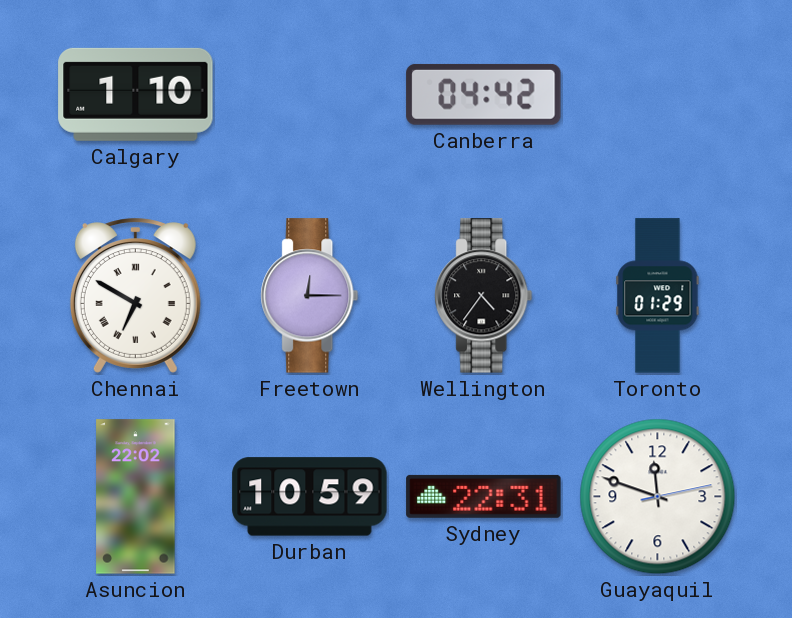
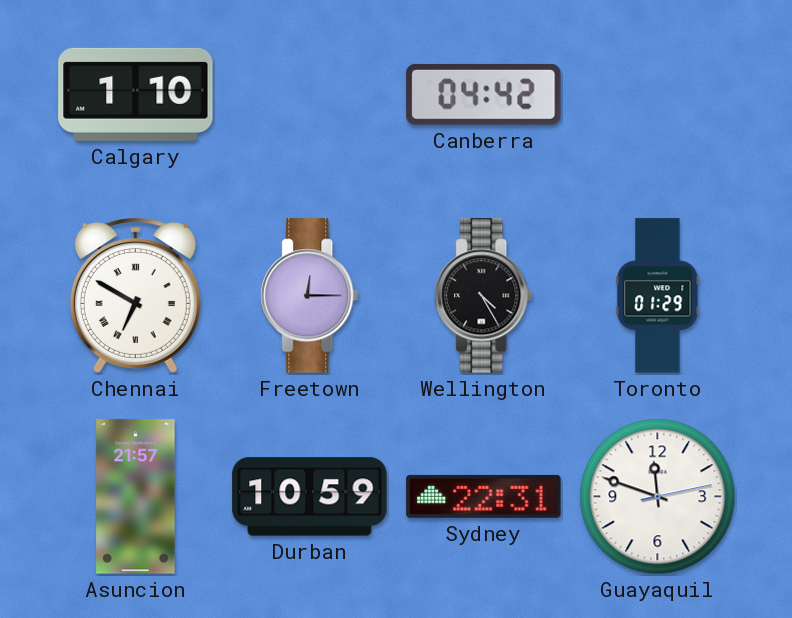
Wellington: 4:36 -> 4:25 (484, 296)
Asuncion: 22:02 -> 21:57 (136, 497)
